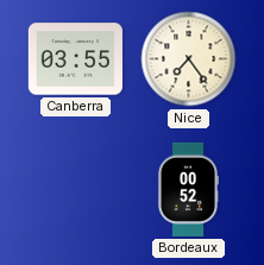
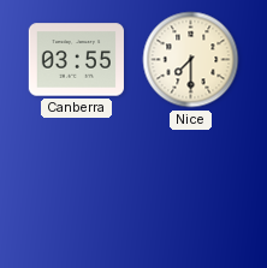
Nice: 7:24 -> 7:30 (191, 60)
Bordeaux: 00:52 -> none (188, 189)
